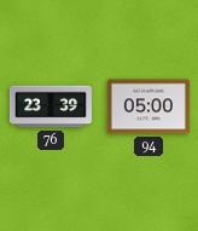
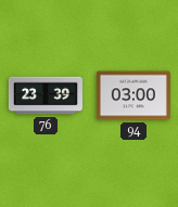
94: 05:00 -> 03:00 (133, 95)
